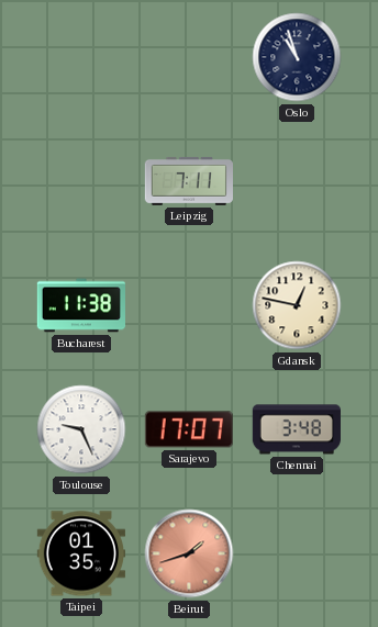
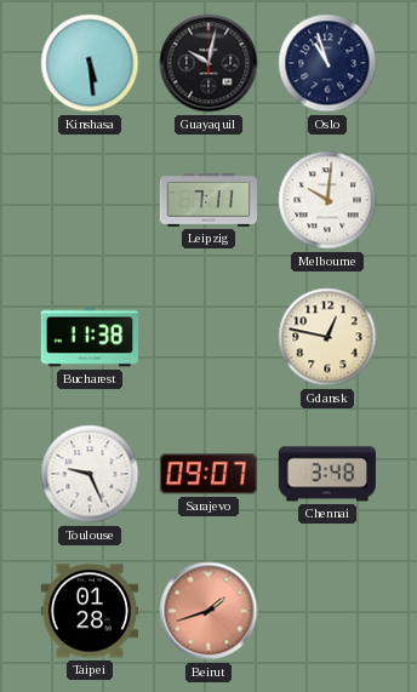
Kinshasa: none -> 5:29 (90, 63)
Guayaquil: none -> 10:02 (208, 63)
Melbourne: none -> 10:01 (327, 200)
Sarajevo: 17:07 -> 09:07 (208, 474)
Taipei: 01:35 -> 01:28 (88, 611)
